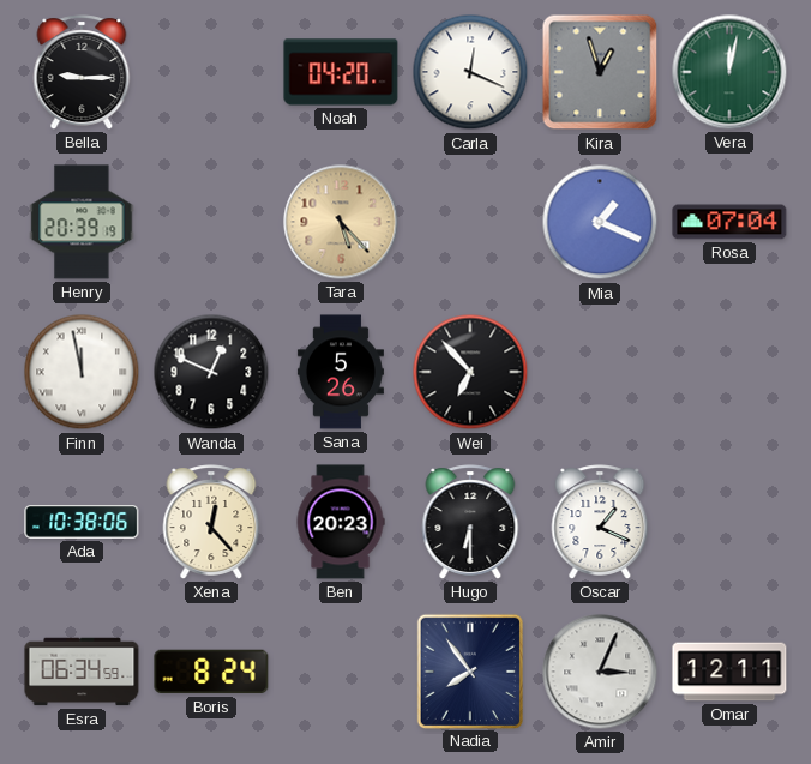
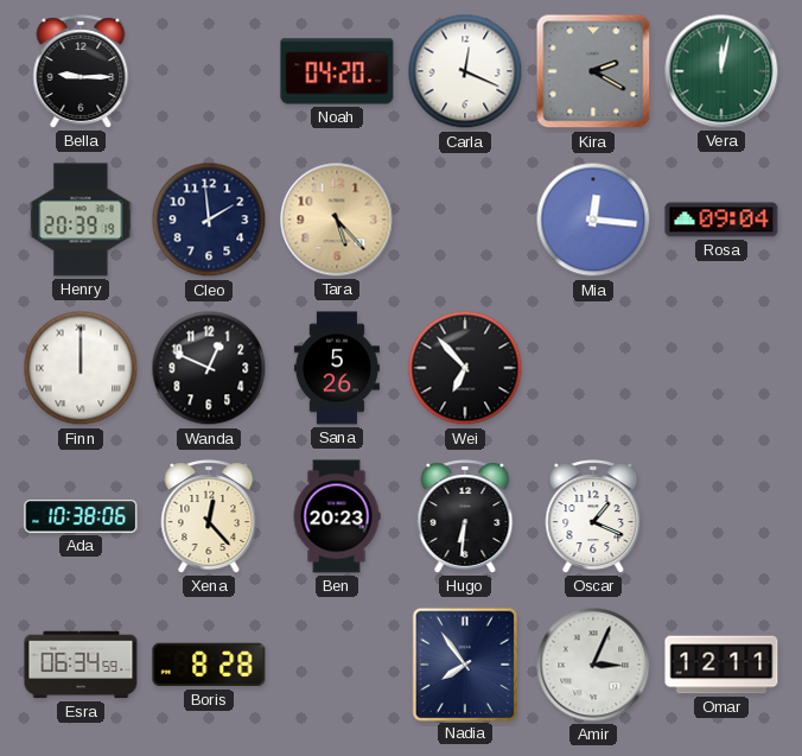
Kira: 12:57 -> 2:20 (593, 71)
Cleo: none -> 1:59 (209, 220)
Mia: 1:19 -> 12:16 (593, 220)
Rosa: 07:04 -> 09:04 (721, 220)
Finn: 11:58 -> 12:00 (81, 368)
Hugo: 6:30 -> 6:31 (465, 516)
Boris: 8:24 -> 8:28 (209, 665)
